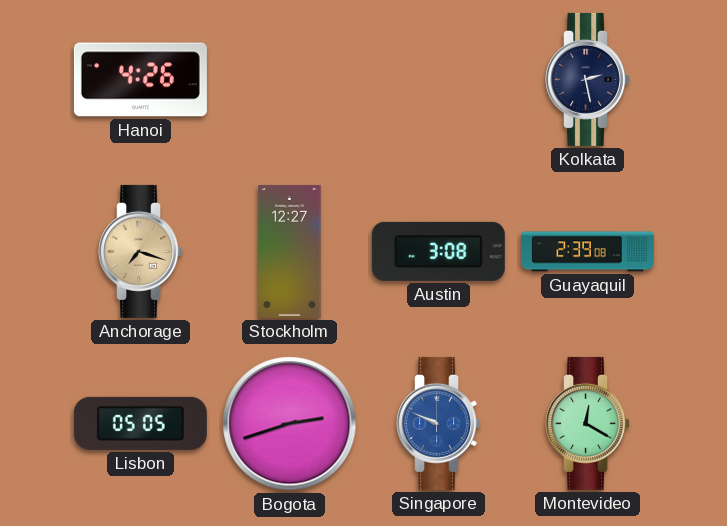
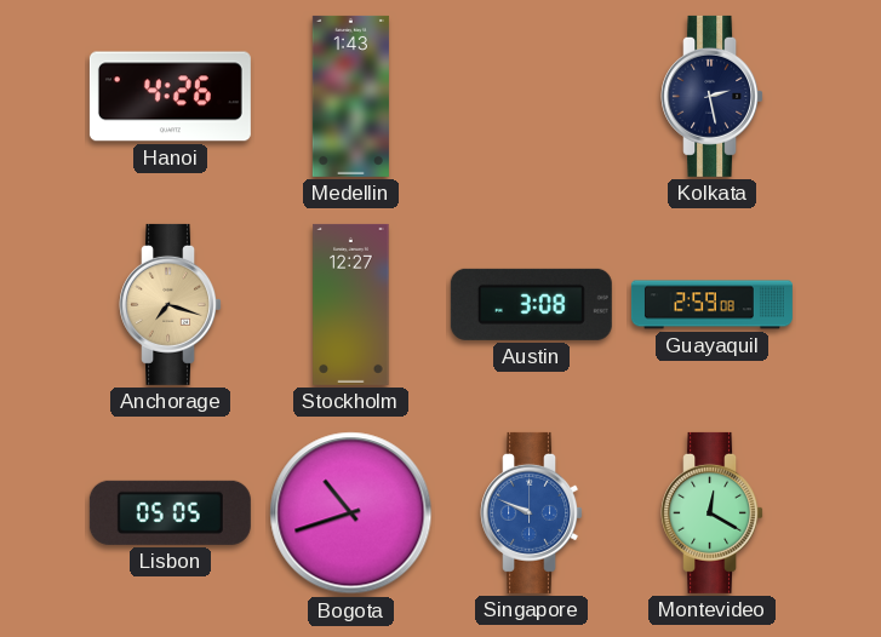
Medellin: none -> 1:43 (350, 96)
Guayaquil: 2:39 -> 2:59 (711, 305)
Bogota: 2:42 -> 10:42 (351, 513)
